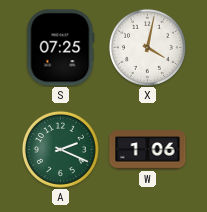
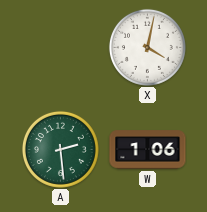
S: 07:25 -> none (61, 48)
A: 2:19 -> 2:29 (60, 149)
